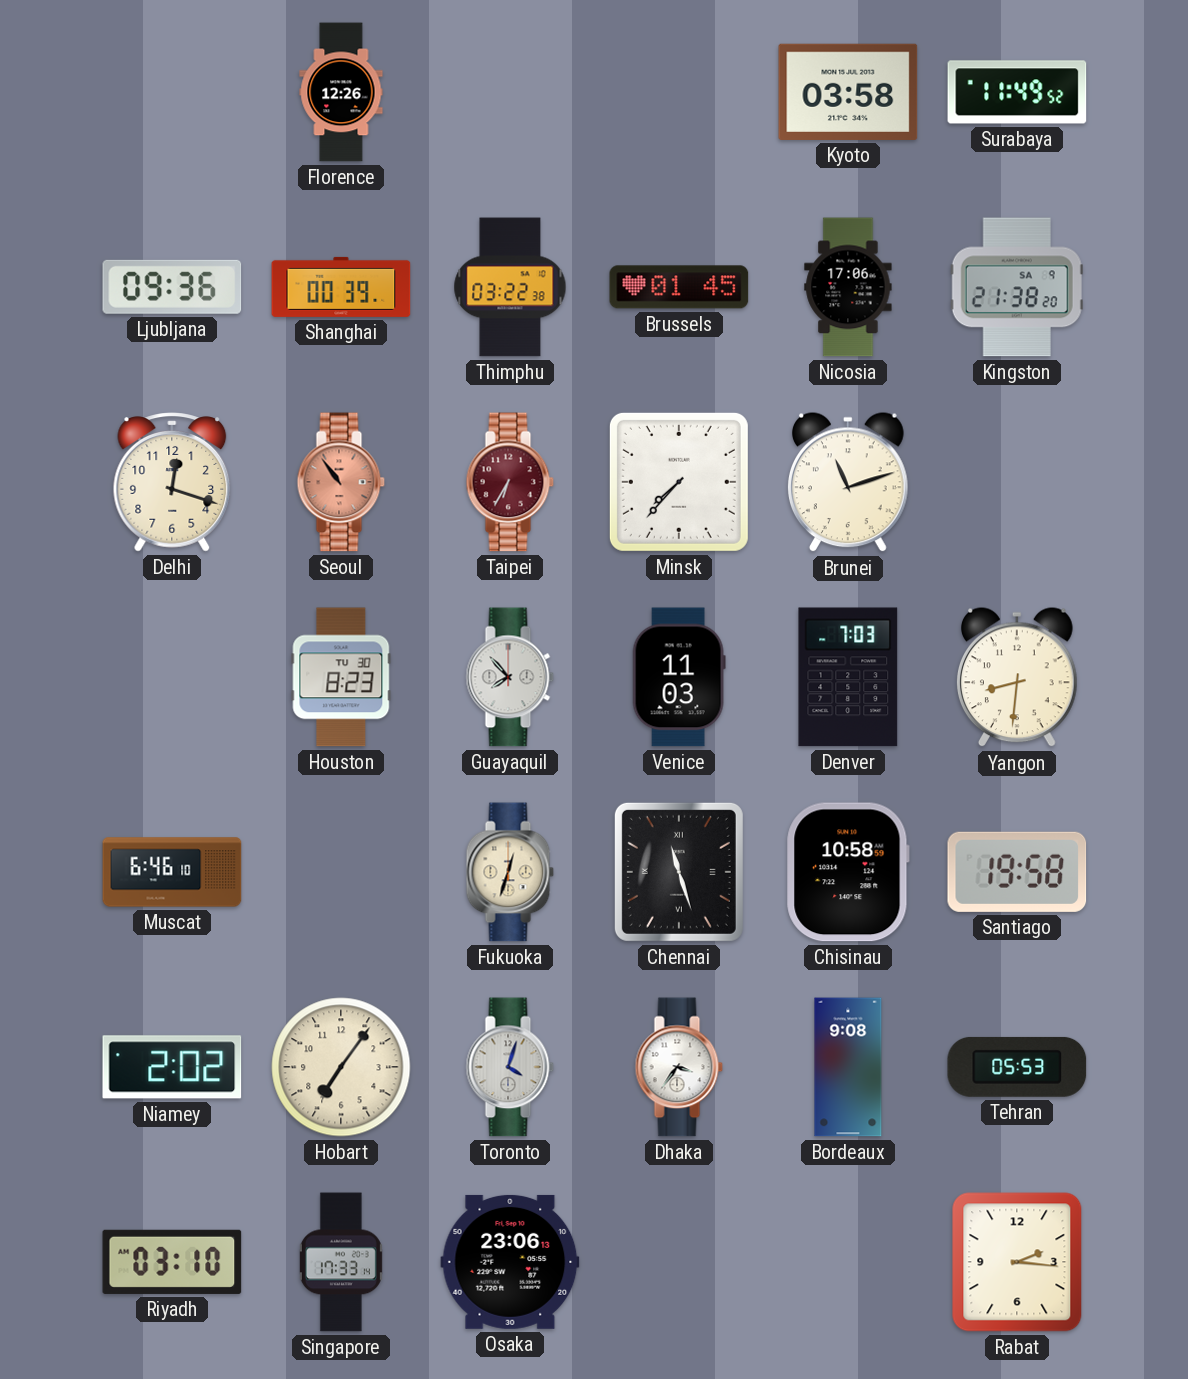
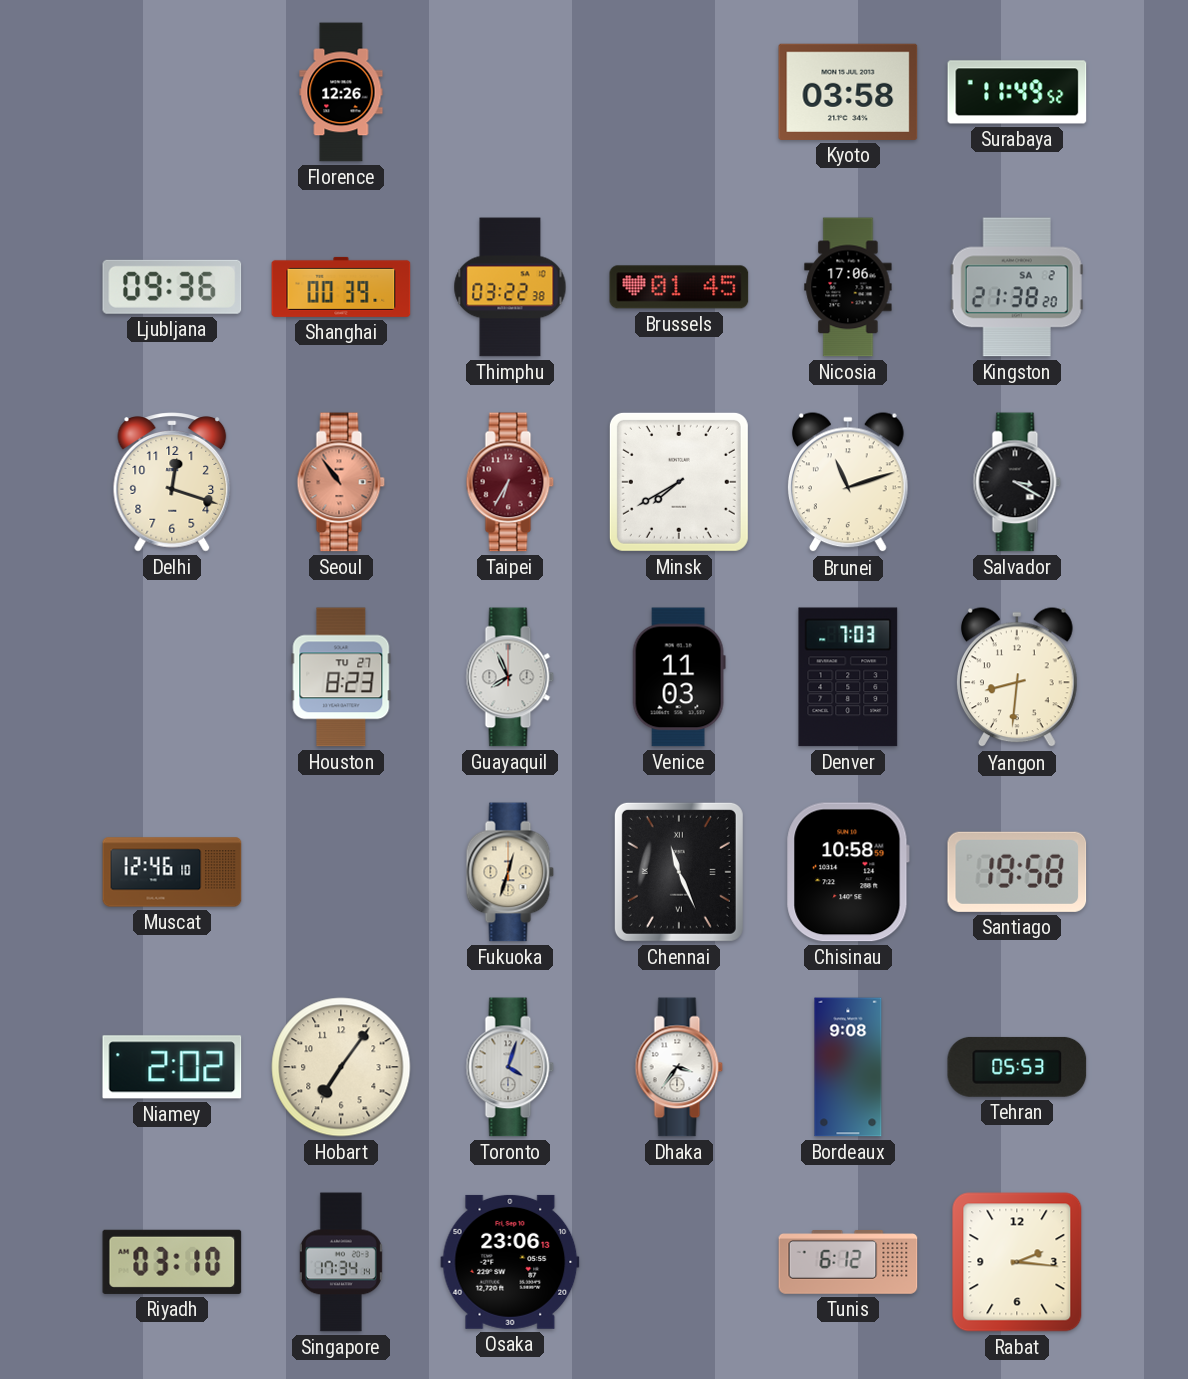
Kingston date: SA 9 -> SA 2 (1017, 287)
Minsk: 7:37 -> 7:40 (679, 482)
Salvador: none -> 3:20 (1017, 482)
Houston date: TU 30 -> TU 27 (341, 677)
Guayaquil: 7:53 -> 7:56 (510, 677)
Muscat: 6:46 -> 12:46 (172, 872)
Chennai: 11:27 -> 11:26 (679, 872)
Singapore: 17:33 -> 17:34 (341, 1262)
Tunis: none -> 6:12 (848, 1263)
